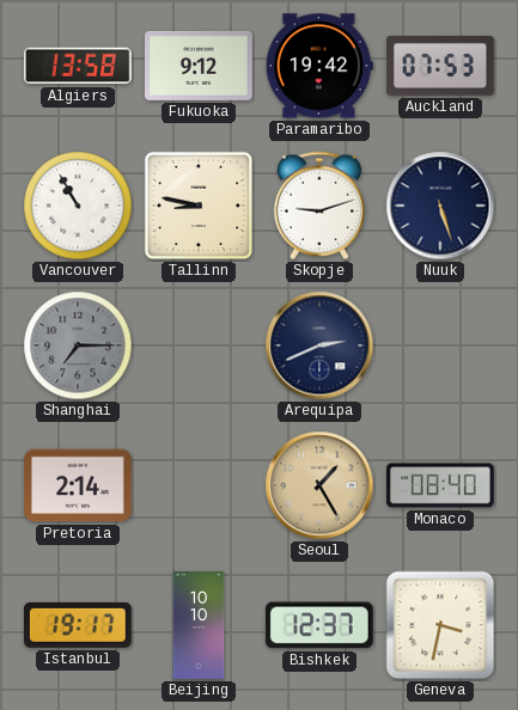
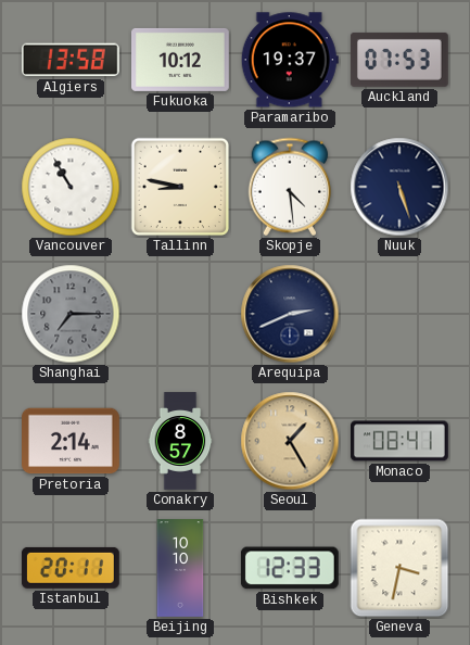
Fukuoka: 9:12 -> 10:12 (181, 60)
Paramaribo: 19:42 -> 19:37 (290, 60)
Skopje: 9:12 -> 4:29 (290, 187)
Conakry: none -> 8:57 (180, 441)
Monaco: 08:40 -> 08:41 (401, 441)
Istanbul: 19:17 -> 20:11 (71, 568)
Bishkek: 12:37 -> 12:33 (290, 568)
